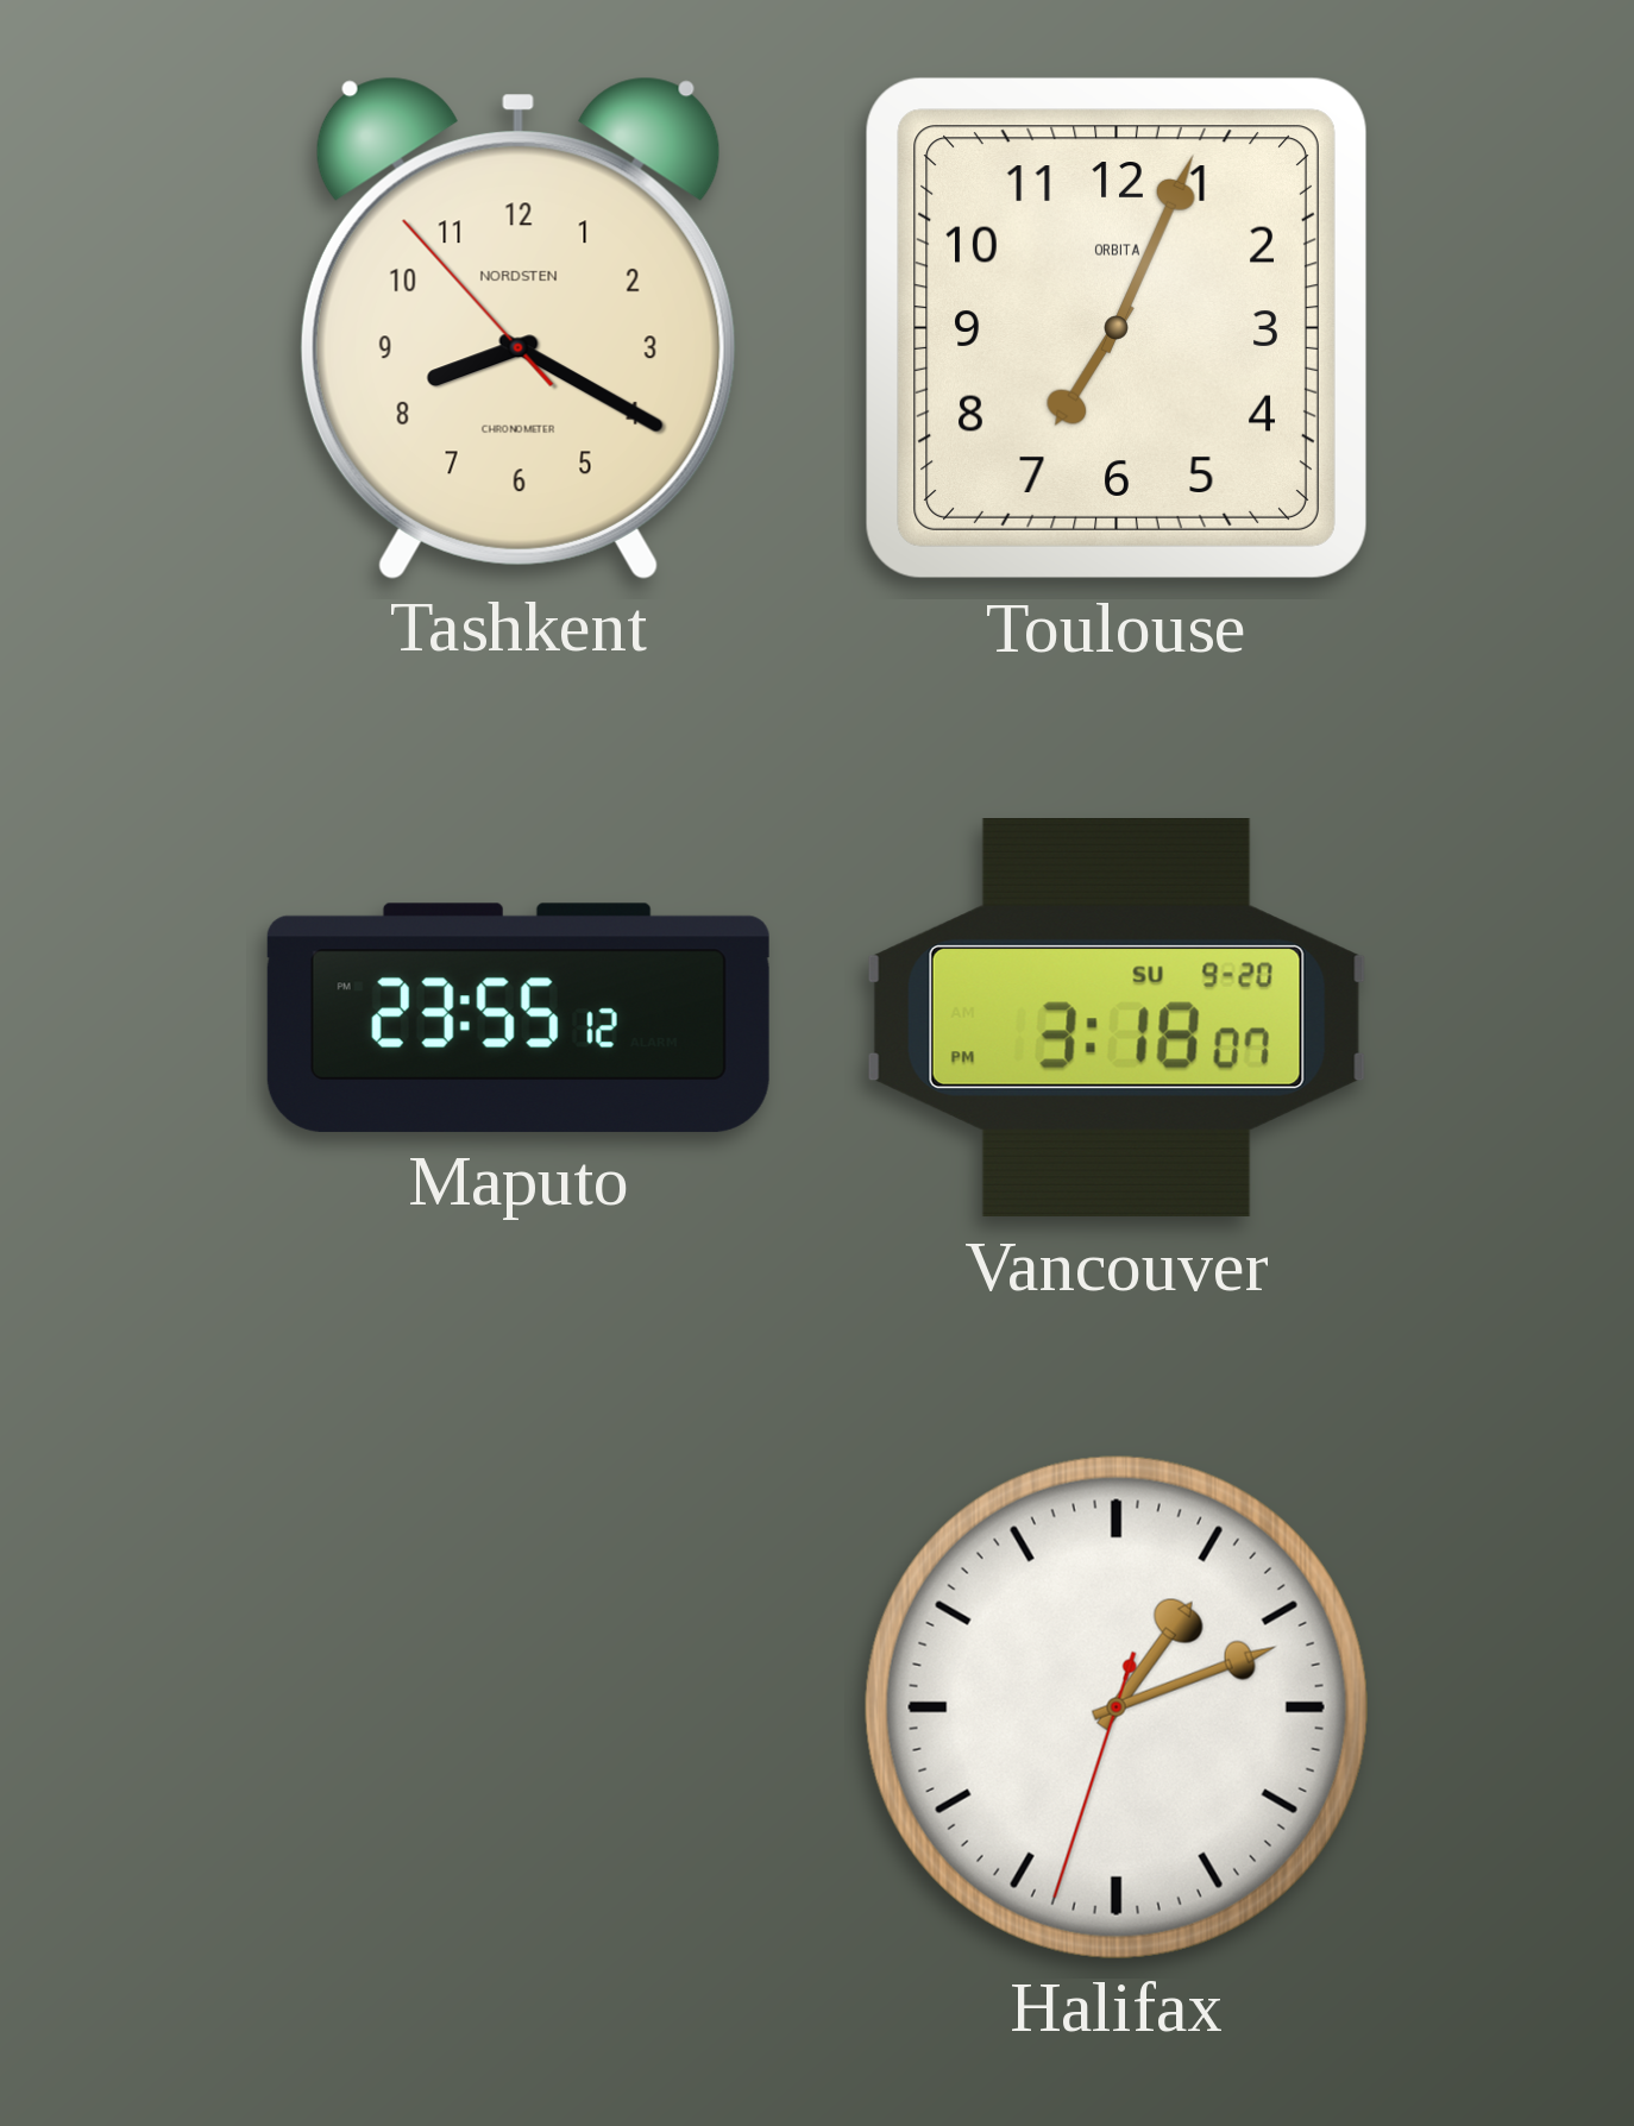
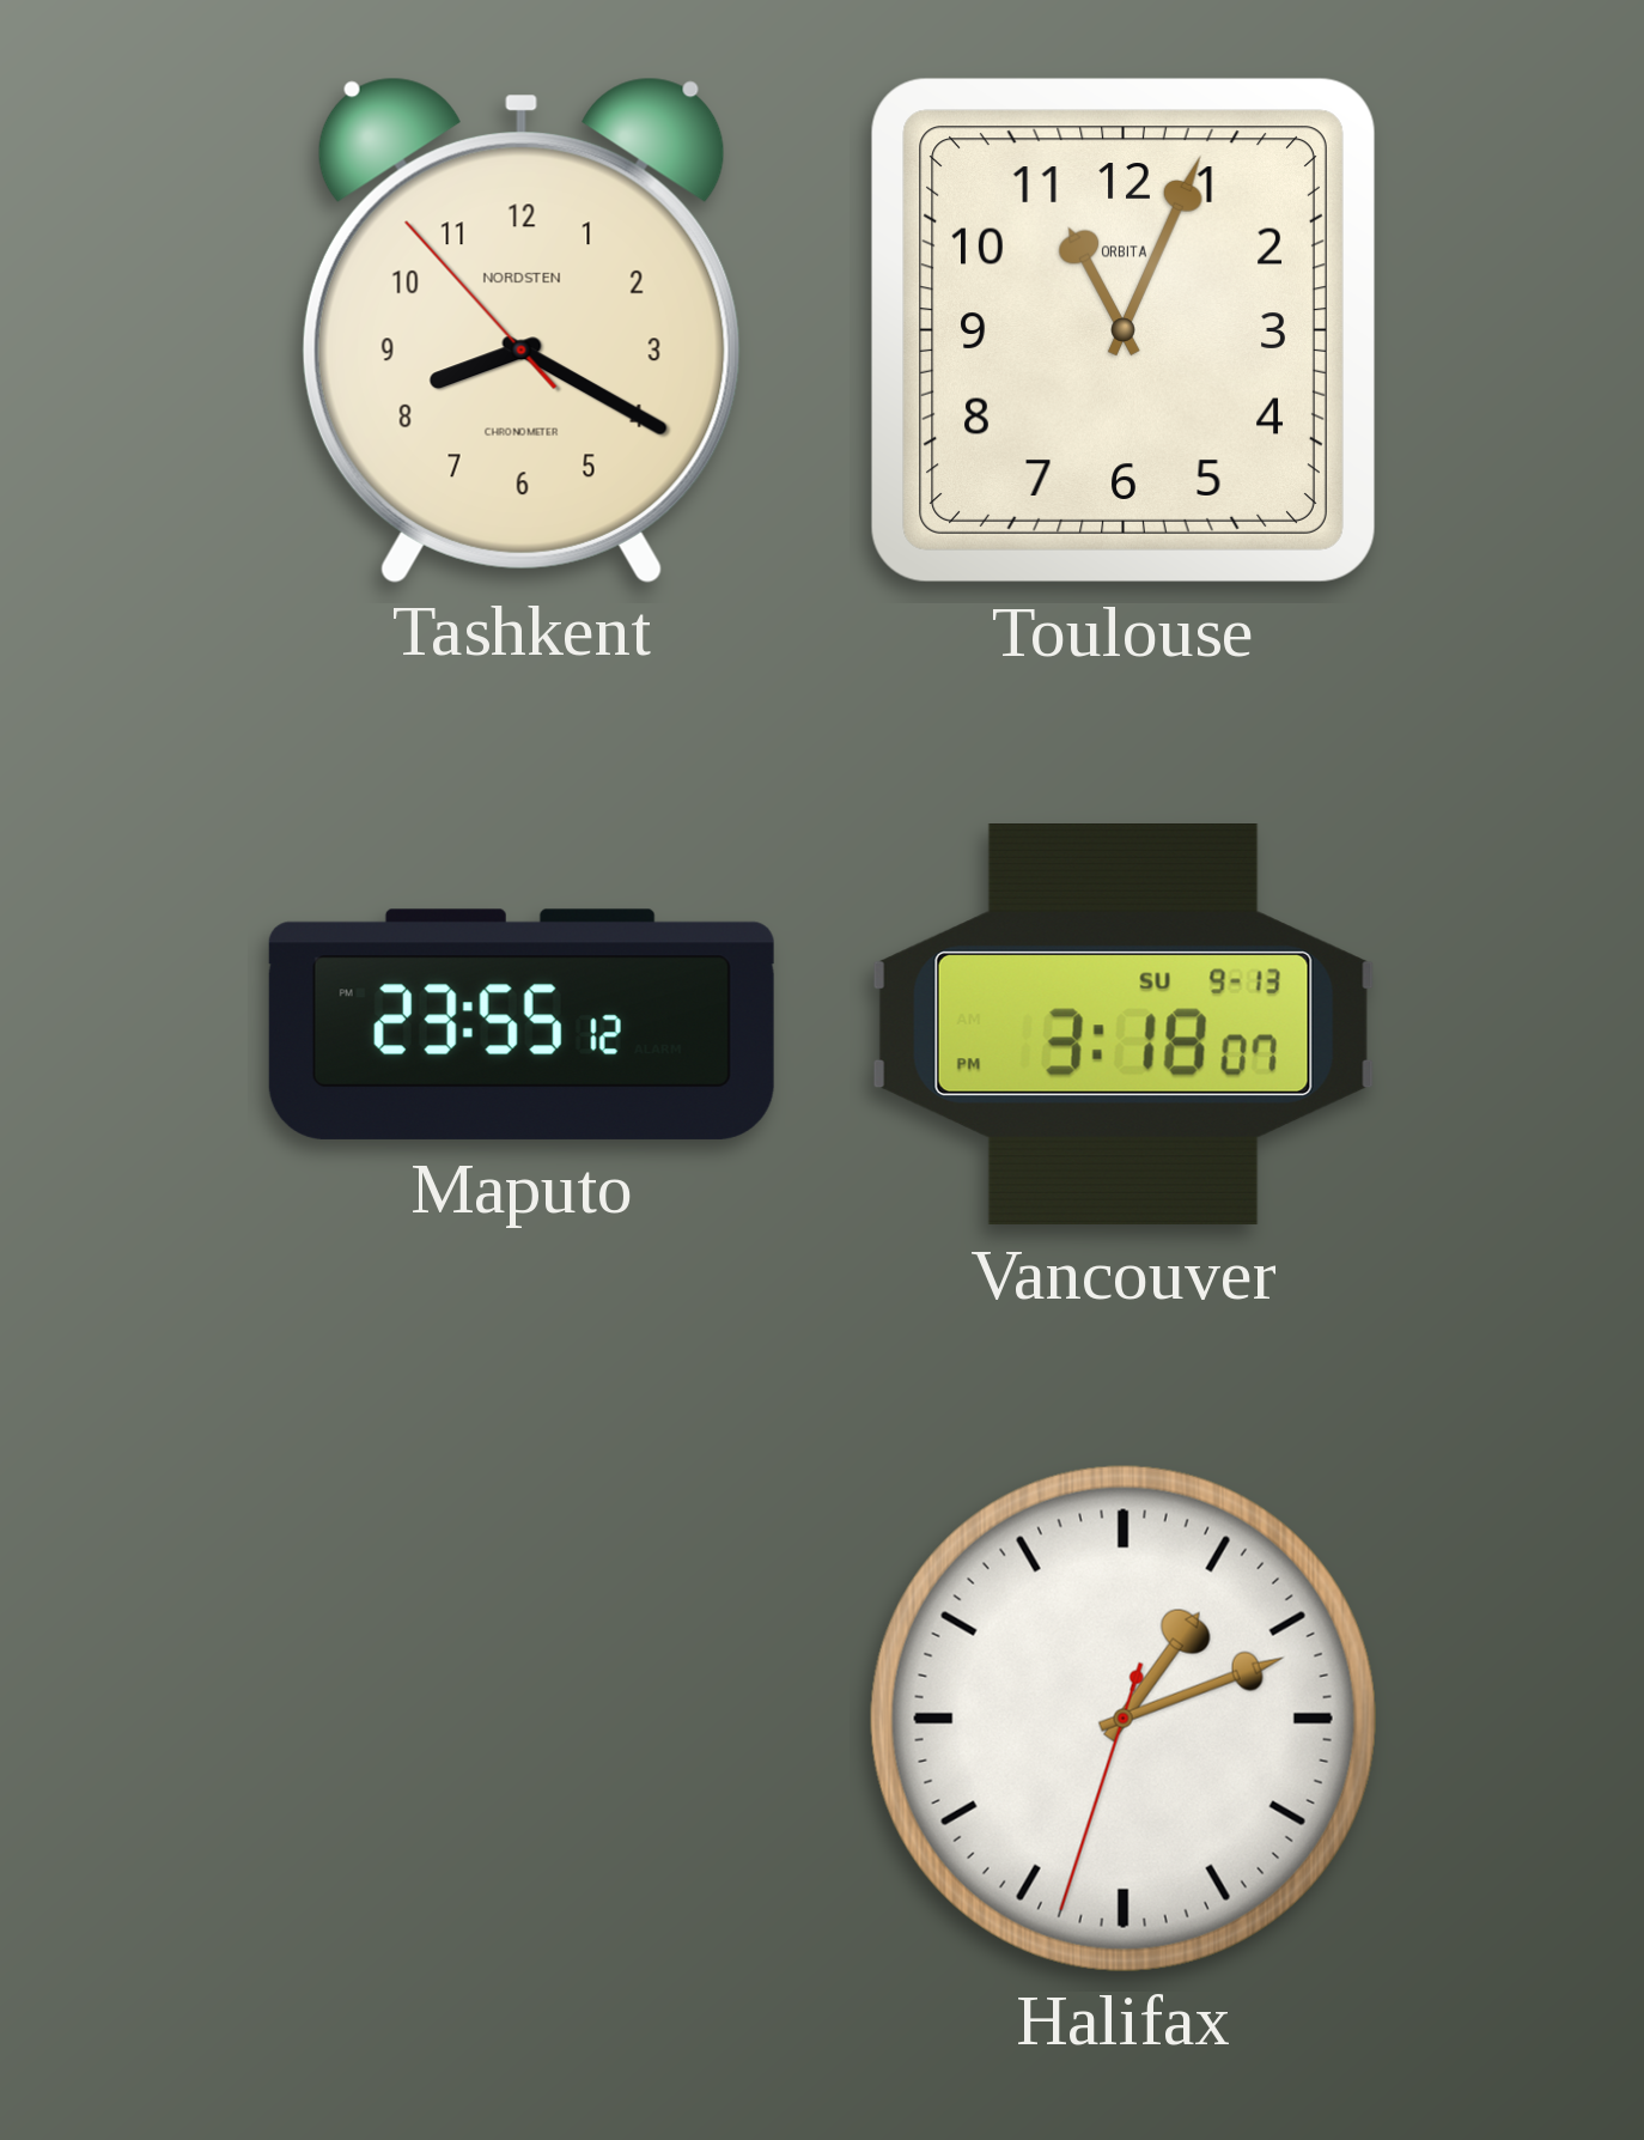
Toulouse: 7:04 -> 11:04 (1124, 330)
Vancouver date: SU 9-20 -> SU 9-13 (1124, 1026)
